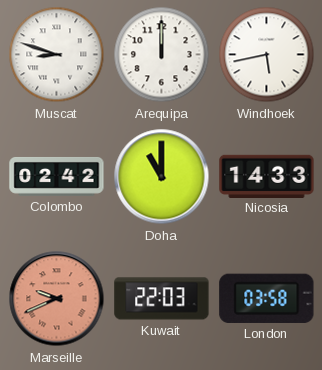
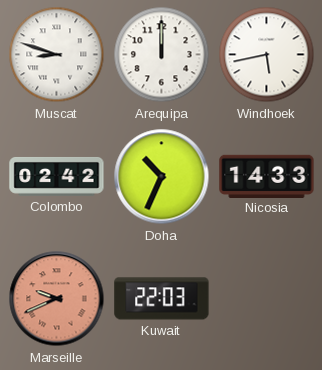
Doha: 11:00 -> 10:34 (162, 177)
London: 03:58 -> none (267, 298)
